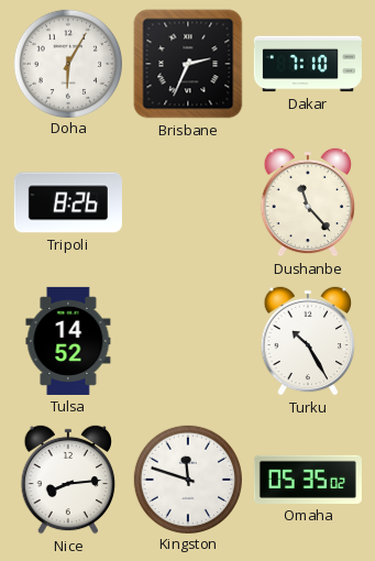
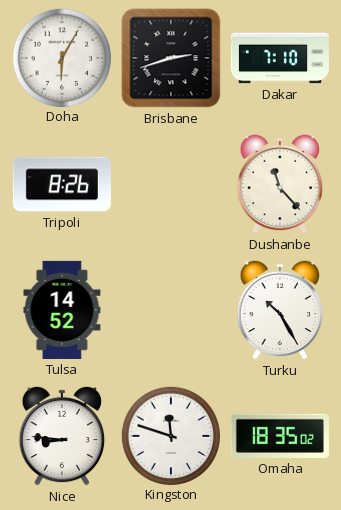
Brisbane: 2:34 -> 2:42 (171, 58)
Nice: 8:14 -> 8:46 (62, 436)
Omaha: 05:35 -> 18:35 (280, 436)
